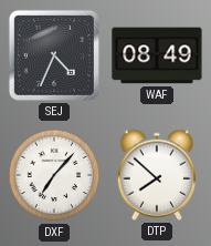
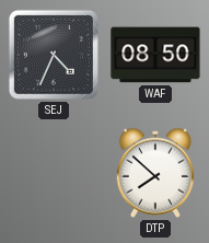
WAF: 08:49 -> 08:50 (155, 55)
DXF: 7:07 -> none (54, 175)
